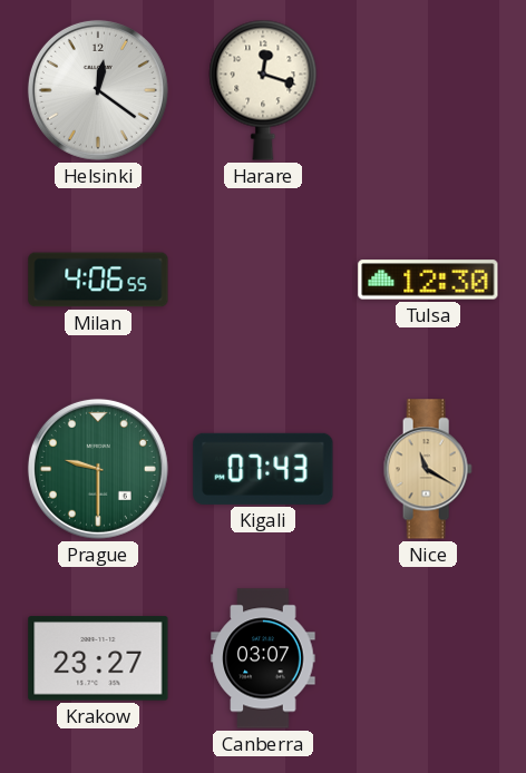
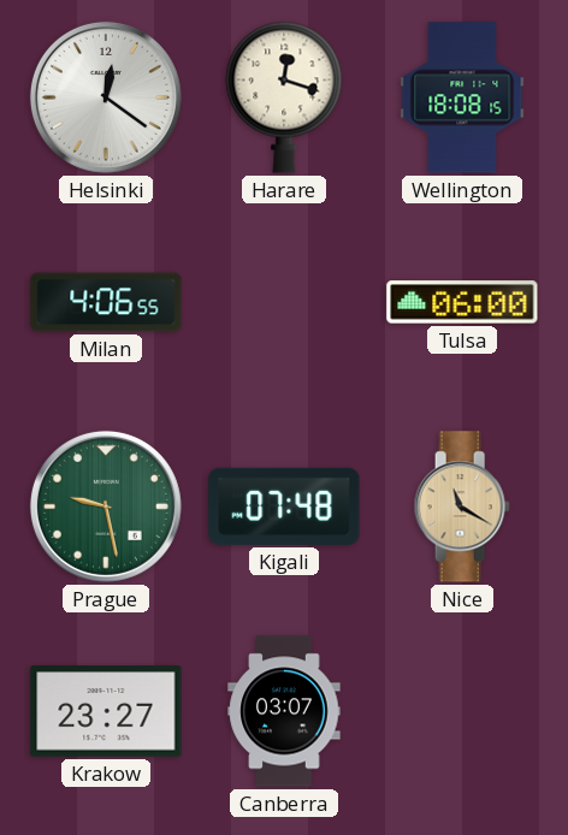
Wellington: none -> 18:08 (462, 97)
Tulsa: 12:30 -> 06:00 (462, 302)
Prague: 9:30 -> 9:28 (106, 507)
Kigali: 07:43 -> 07:48 (284, 507)
